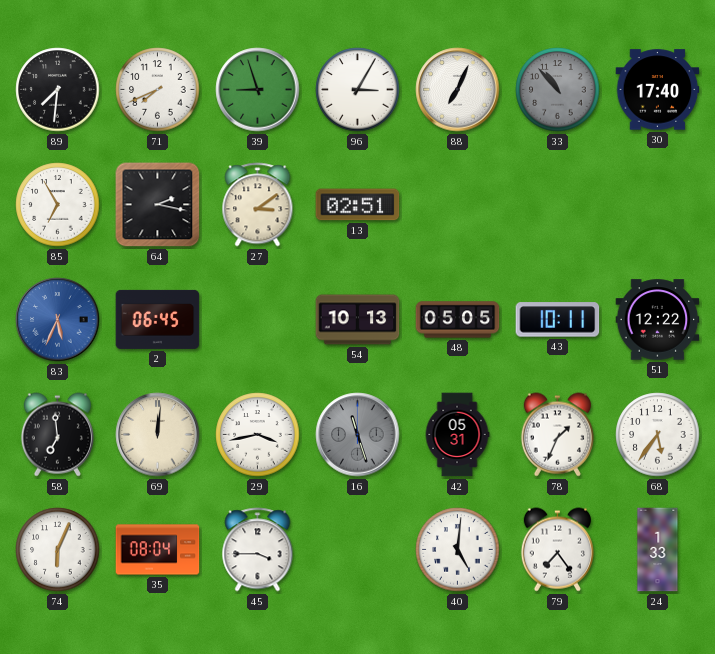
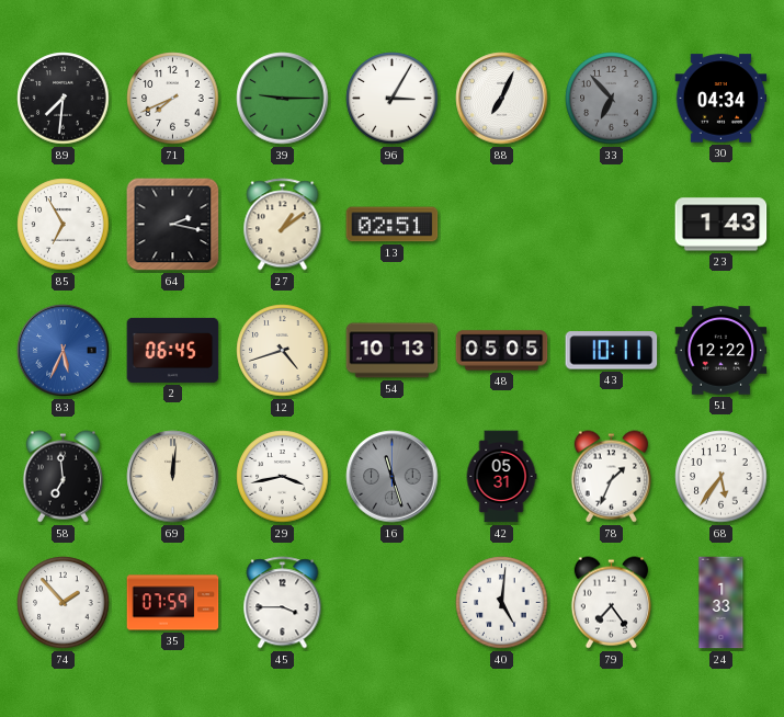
39: 8:57 -> 9:15 (283, 99)
33: 10:53 -> 6:53 (612, 99)
30: 17:40 -> 04:34 (721, 99)
27: 3:09 -> 1:09 (283, 225)
23: none -> 1:43 (721, 225)
12: none -> 4:42 (283, 351)
74: 6:04 -> 1:53 (64, 603)
35: 08:04 -> 07:59 (173, 603)
